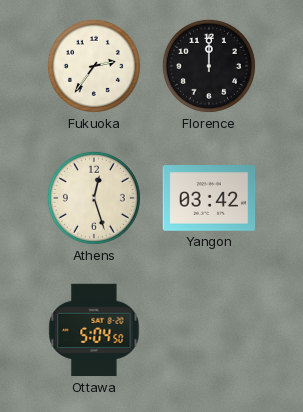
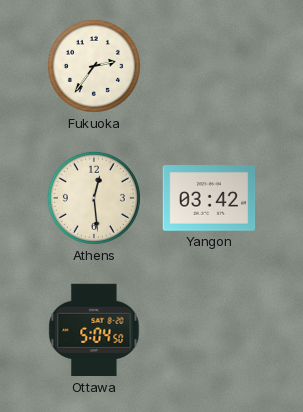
Florence: 12:00 -> none (209, 66)
Athens: 12:27 -> 12:29 (94, 198)
